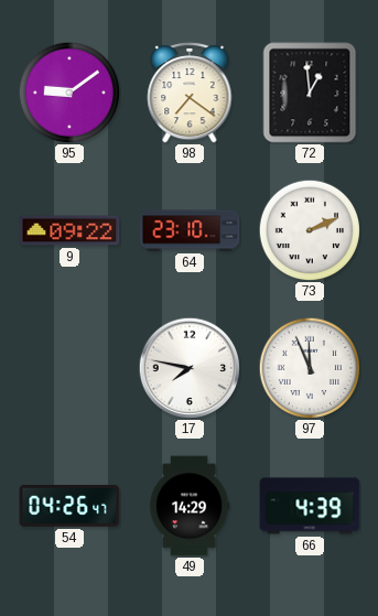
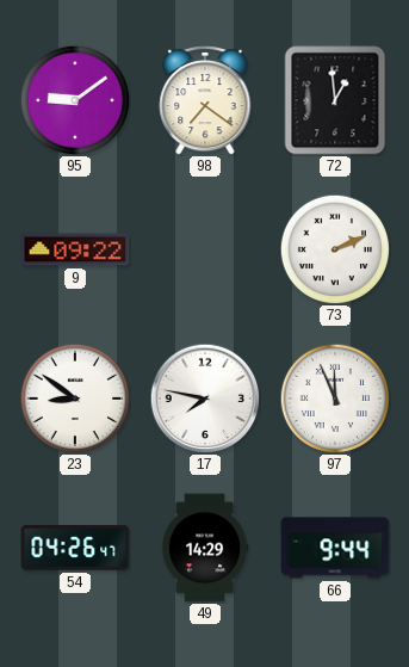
64: 23:10 -> none (190, 230)
23: none -> 8:51 (75, 399)
66: 4:39 -> 9:44 (335, 548)
